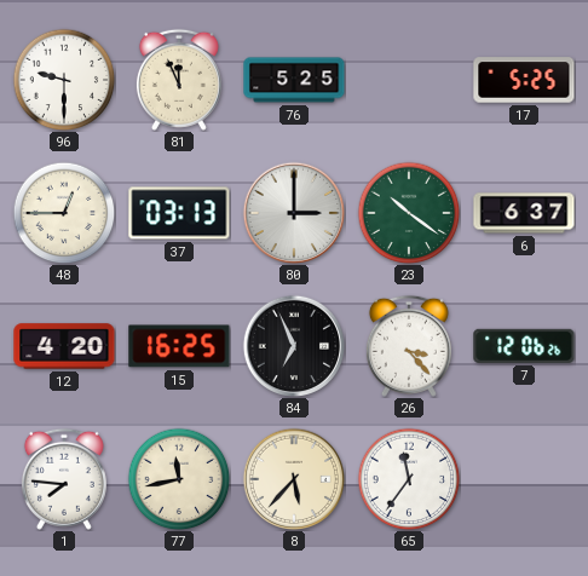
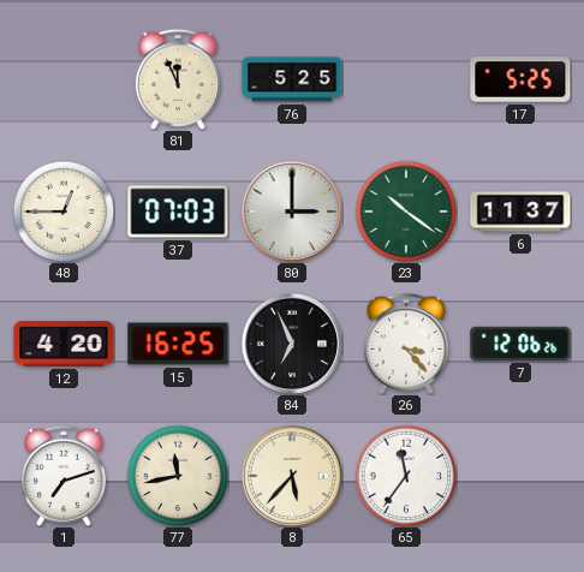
96: 9:30 -> none (64, 80)
37: 03:13 -> 07:03 (178, 211)
6: 6:37 -> 11:37 (520, 211)
1: 7:46 -> 7:12 (64, 476)
